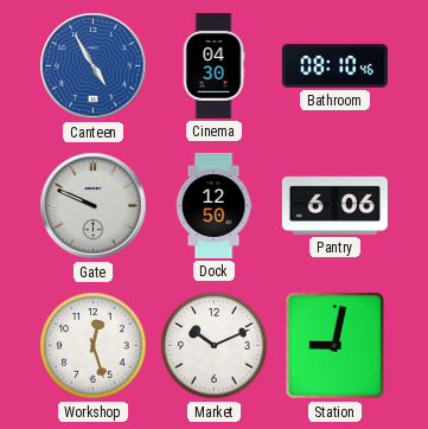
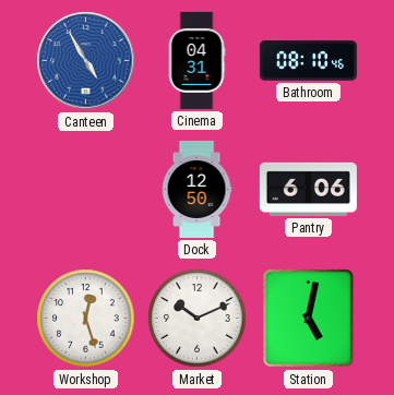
Cinema: 04:30 -> 04:31 (196, 60)
Gate: 9:49 -> none (94, 206)
Station: 9:02 -> 5:02 (308, 319)
